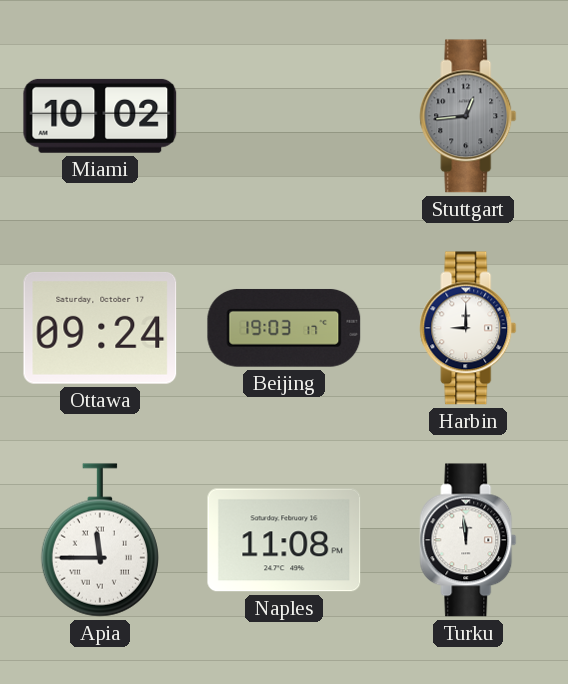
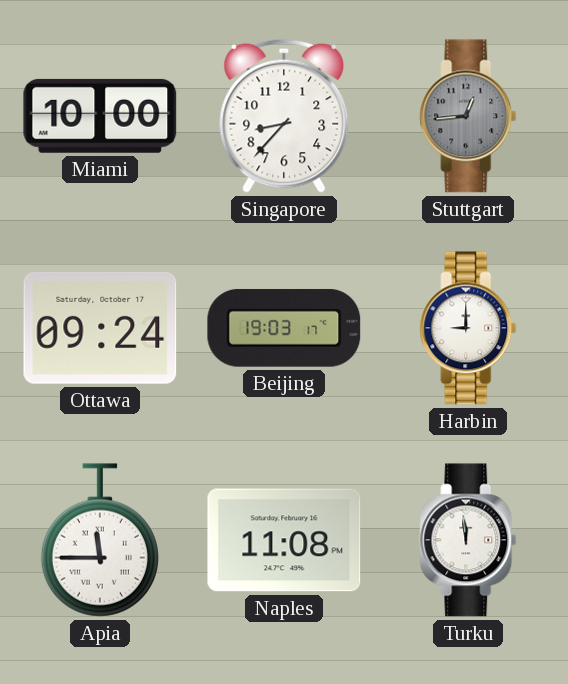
Miami: 10:02 -> 10:00 (100, 116)
Singapore: none -> 8:37 (284, 116)
